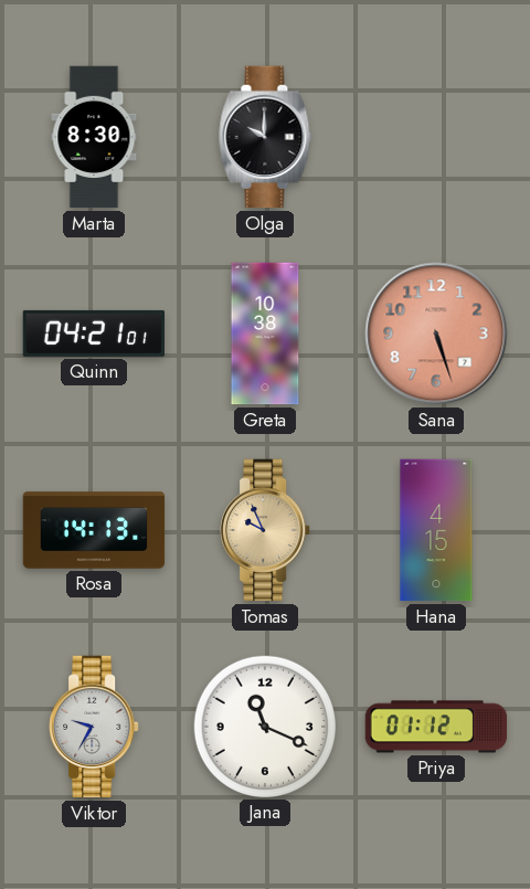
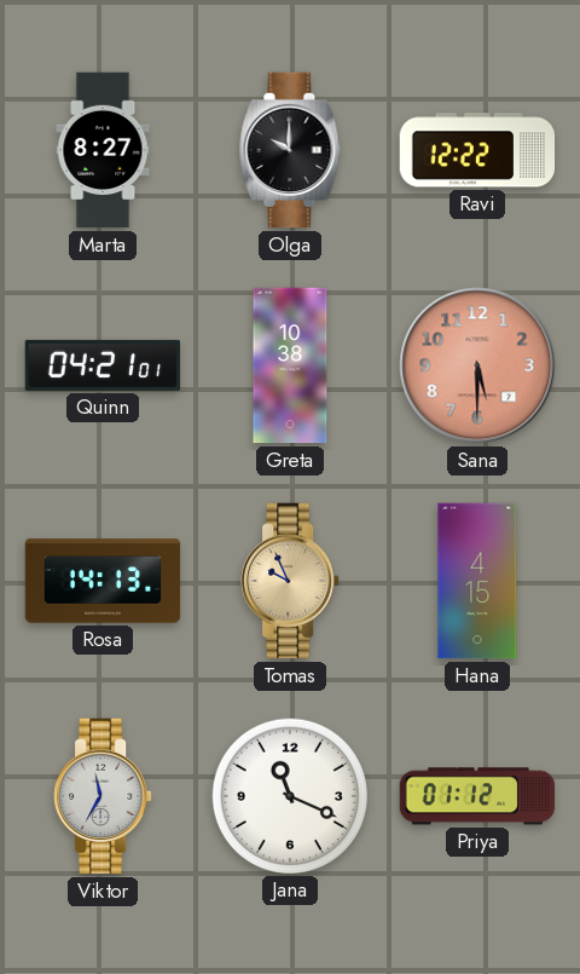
Marta: 8:30 -> 8:27 (103, 150)
Ravi: none -> 12:22 (477, 150)
Sana: 5:27 -> 5:30 (477, 365)
Viktor: 9:35 -> 11:35 (103, 796)
